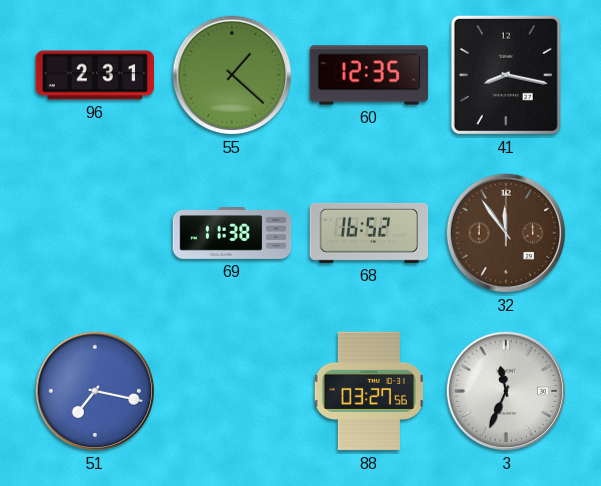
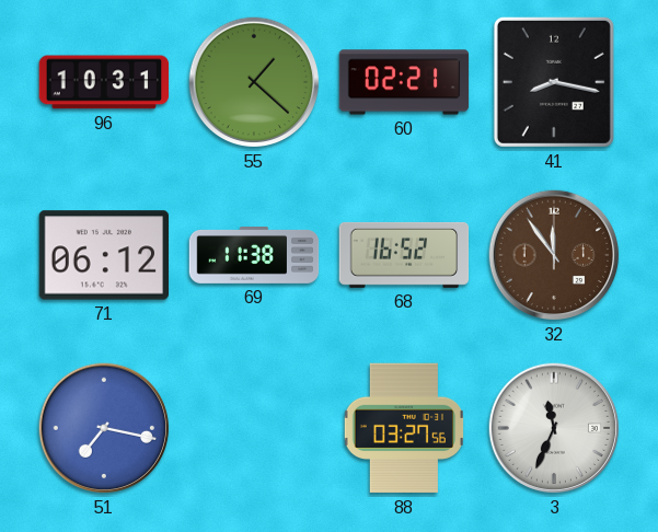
96: 2:31 -> 10:31 (103, 82)
60: 12:35 -> 02:21 (404, 82)
71: none -> 06:12 (103, 255)
